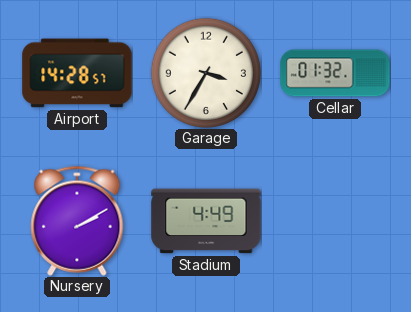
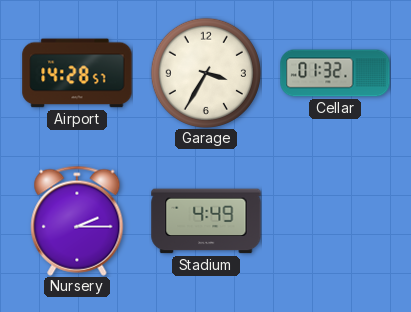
Nursery: 2:10 -> 2:15 (77, 221)
